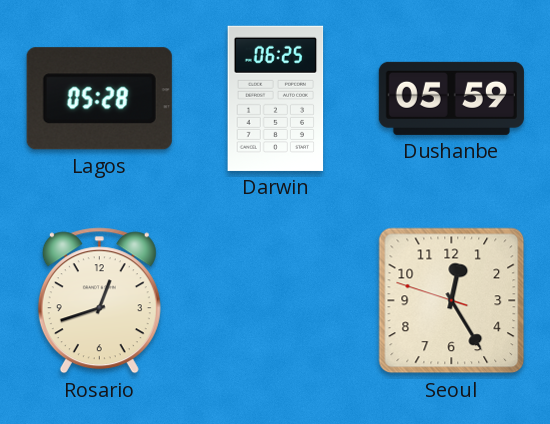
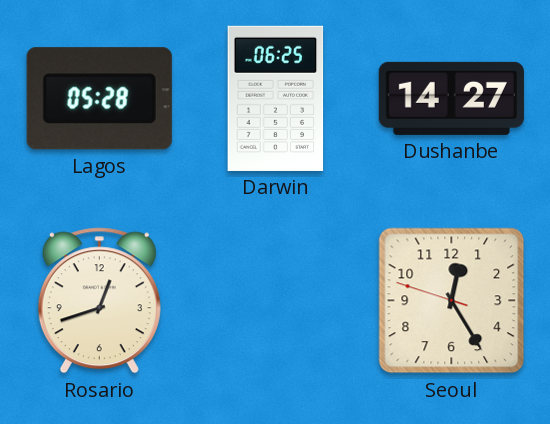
Dushanbe: 05:59 -> 14:27 (451, 98)
